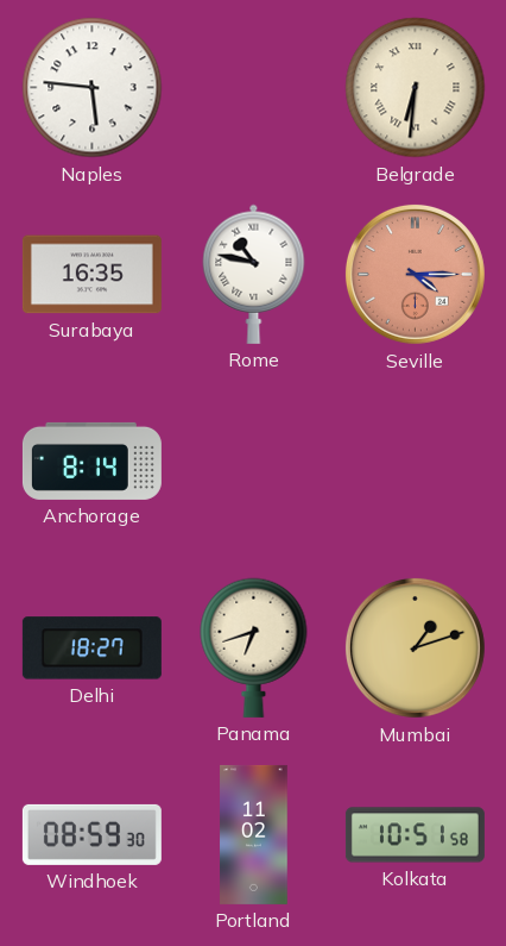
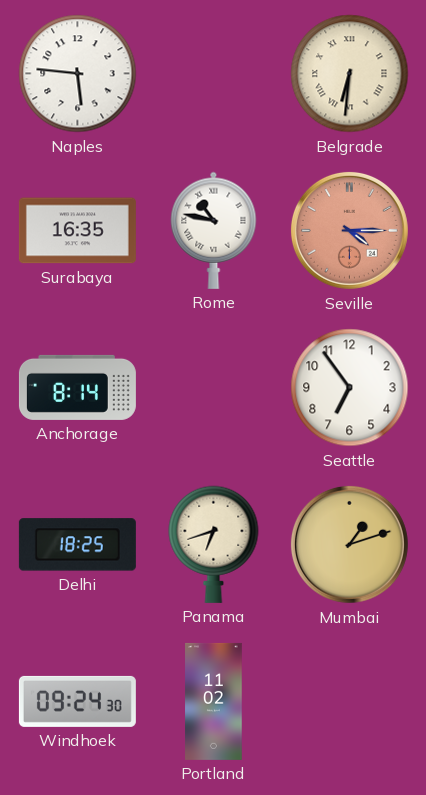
Seattle: none -> 6:54 (350, 388)
Delhi: 18:27 -> 18:25 (77, 545)
Windhoek: 08:59 -> 09:24 (77, 701)
Kolkata: 10:51 -> none (415, 835)
